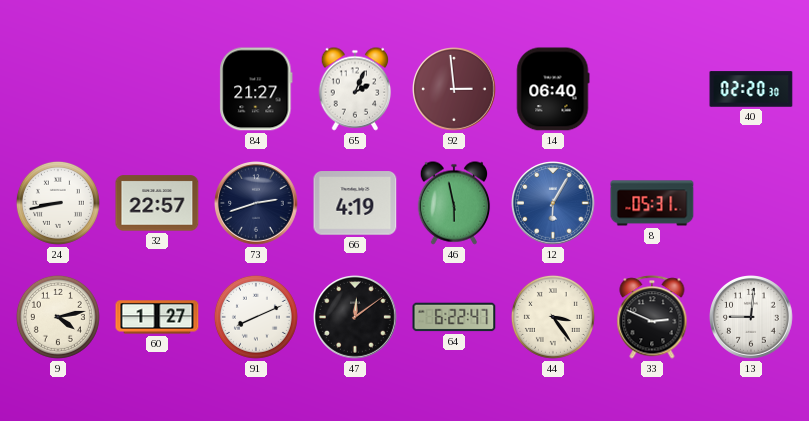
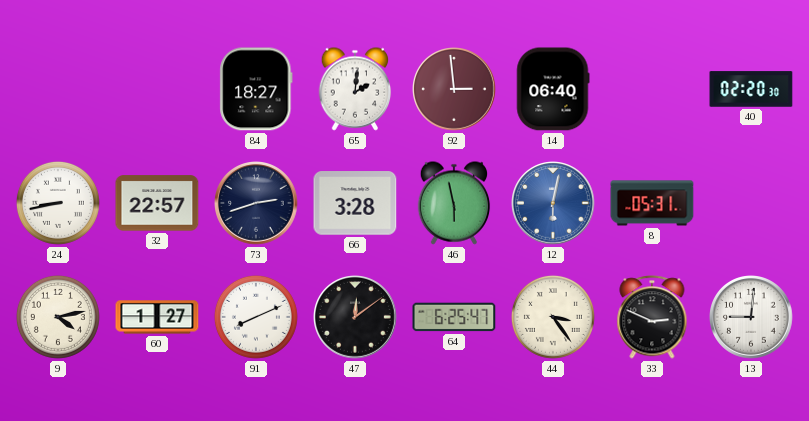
84: 21:27 -> 18:27 (256, 89)
65: 2:04 -> 2:01 (355, 89)
66: 4:19 -> 3:28 (355, 203)
12: 6:05 -> 6:02 (554, 204)
64: 6:22 -> 6:25 (454, 317)
